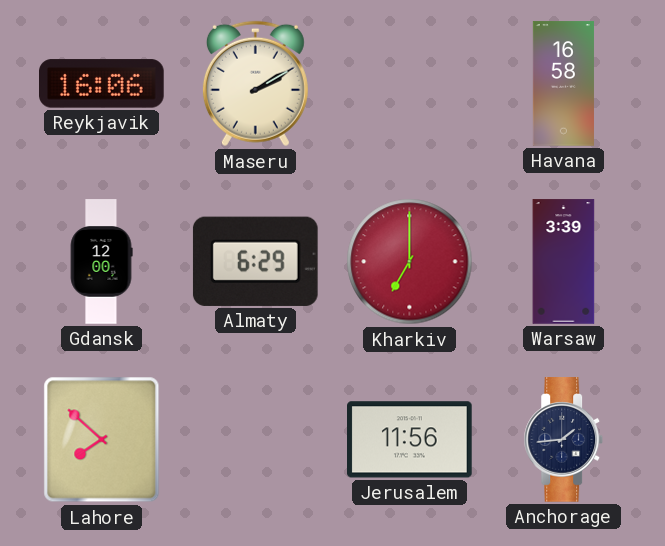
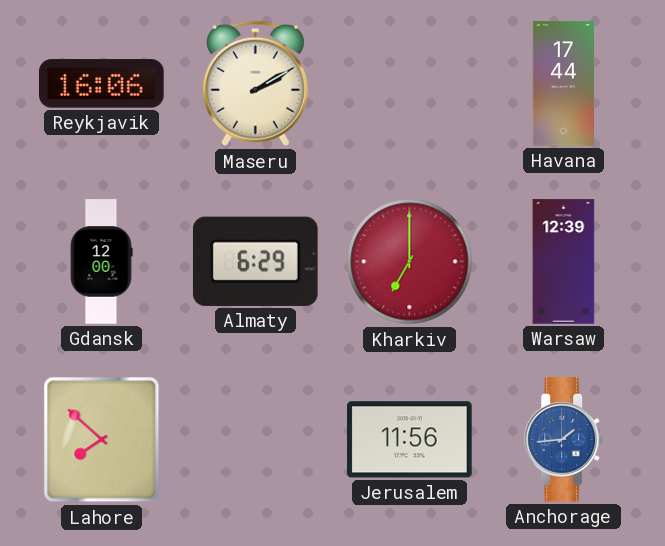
Havana: 16:58 -> 17:44 (563, 84)
Warsaw: 3:39 -> 12:39 (564, 262)
Anchorage dial: navy -> blue (564, 440)
